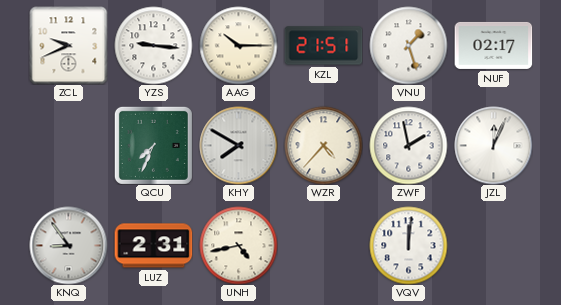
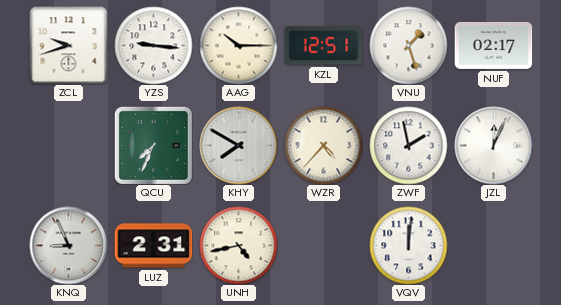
ZCL: 9:41 -> 9:42 (68, 45)
KZL: 21:51 -> 12:51 (323, 46)
KNQ: 8:54 -> 8:56 (68, 245)
